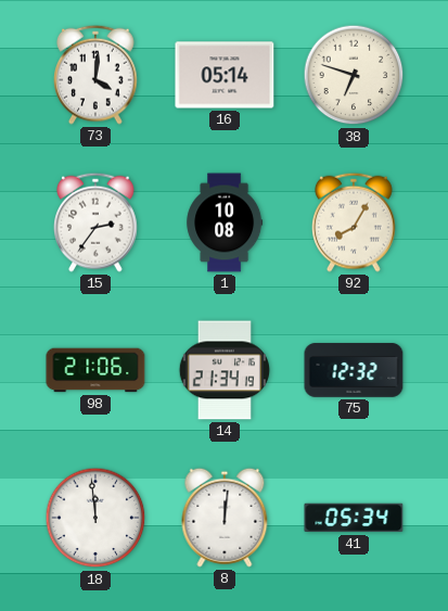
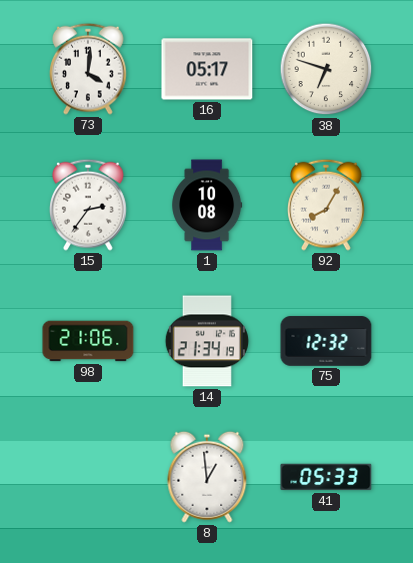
16: 05:14 -> 05:17 (207, 69)
18: 11:59 -> none (95, 518)
8: 12:01 -> 12:59 (207, 477)
41: 05:34 -> 05:33 (326, 477)
